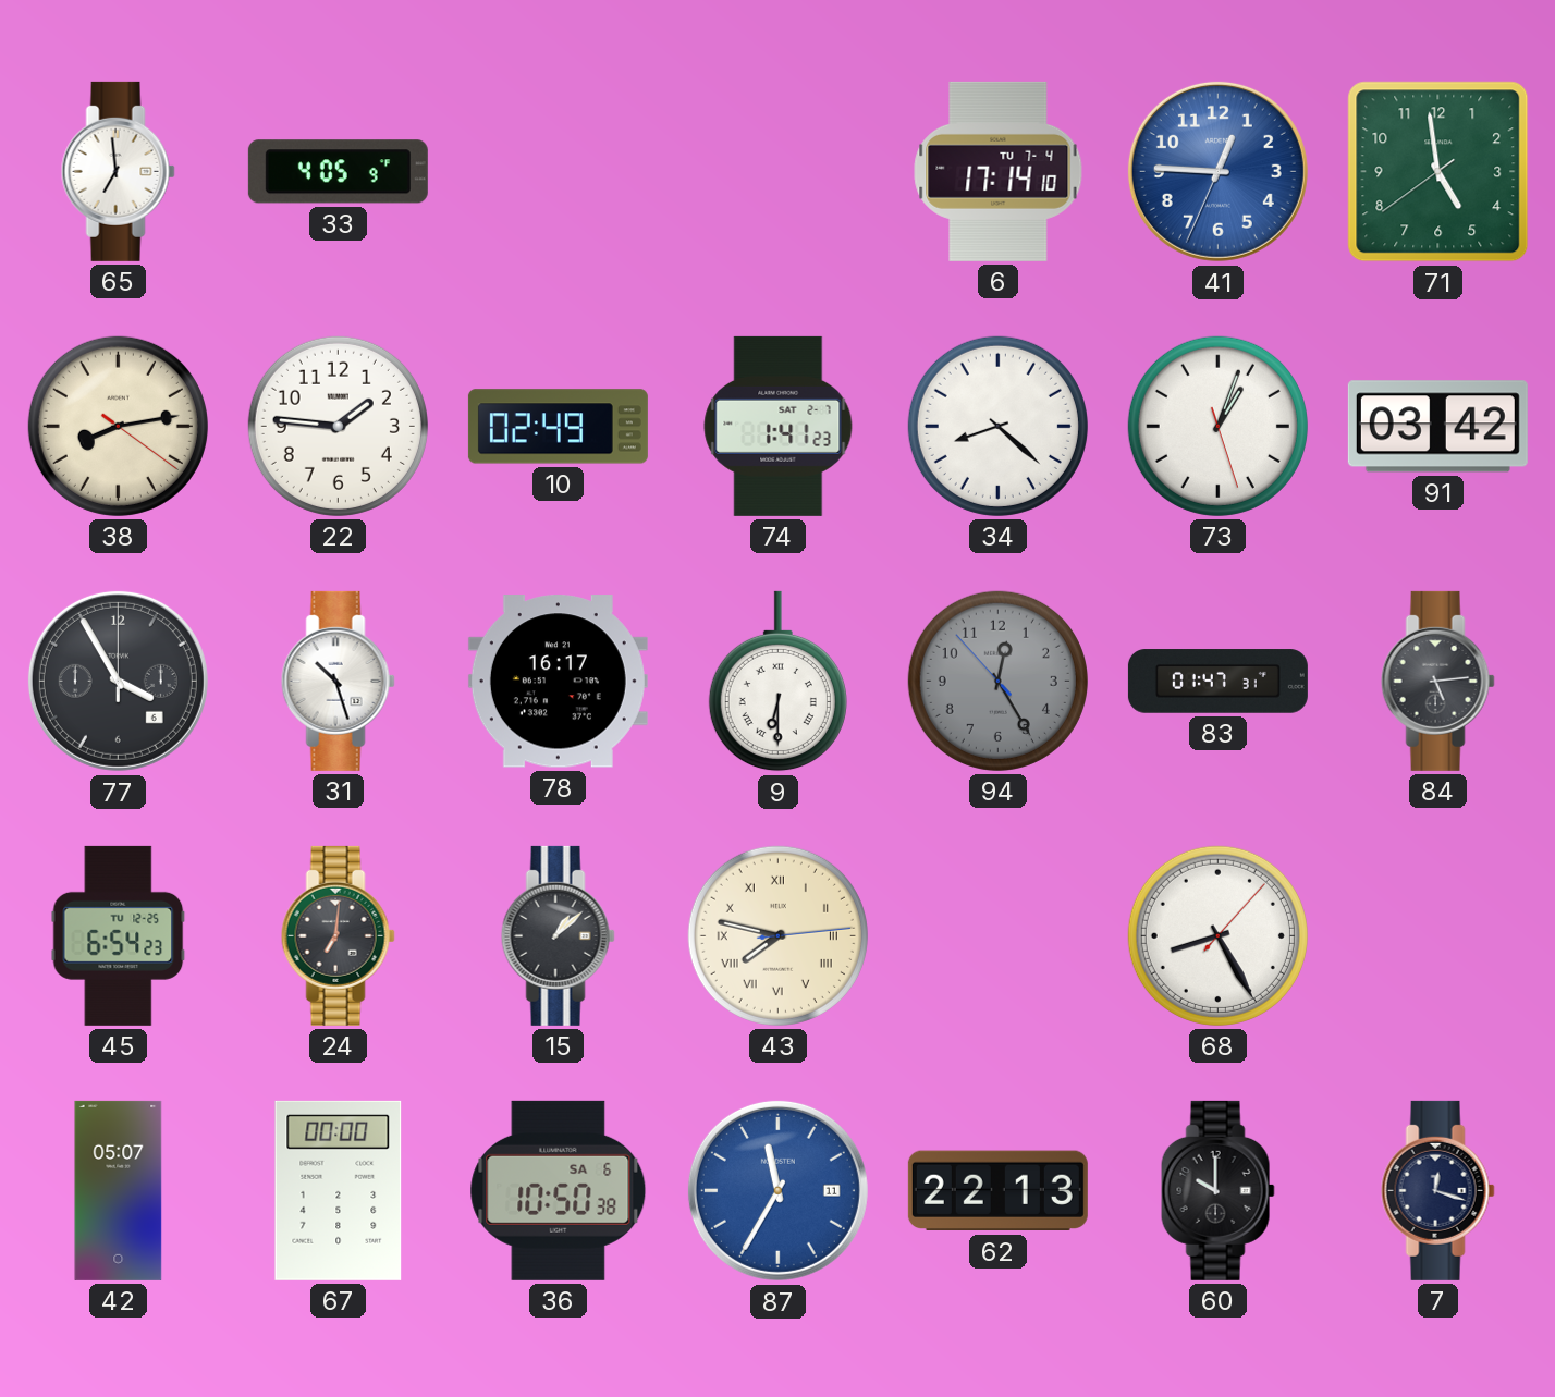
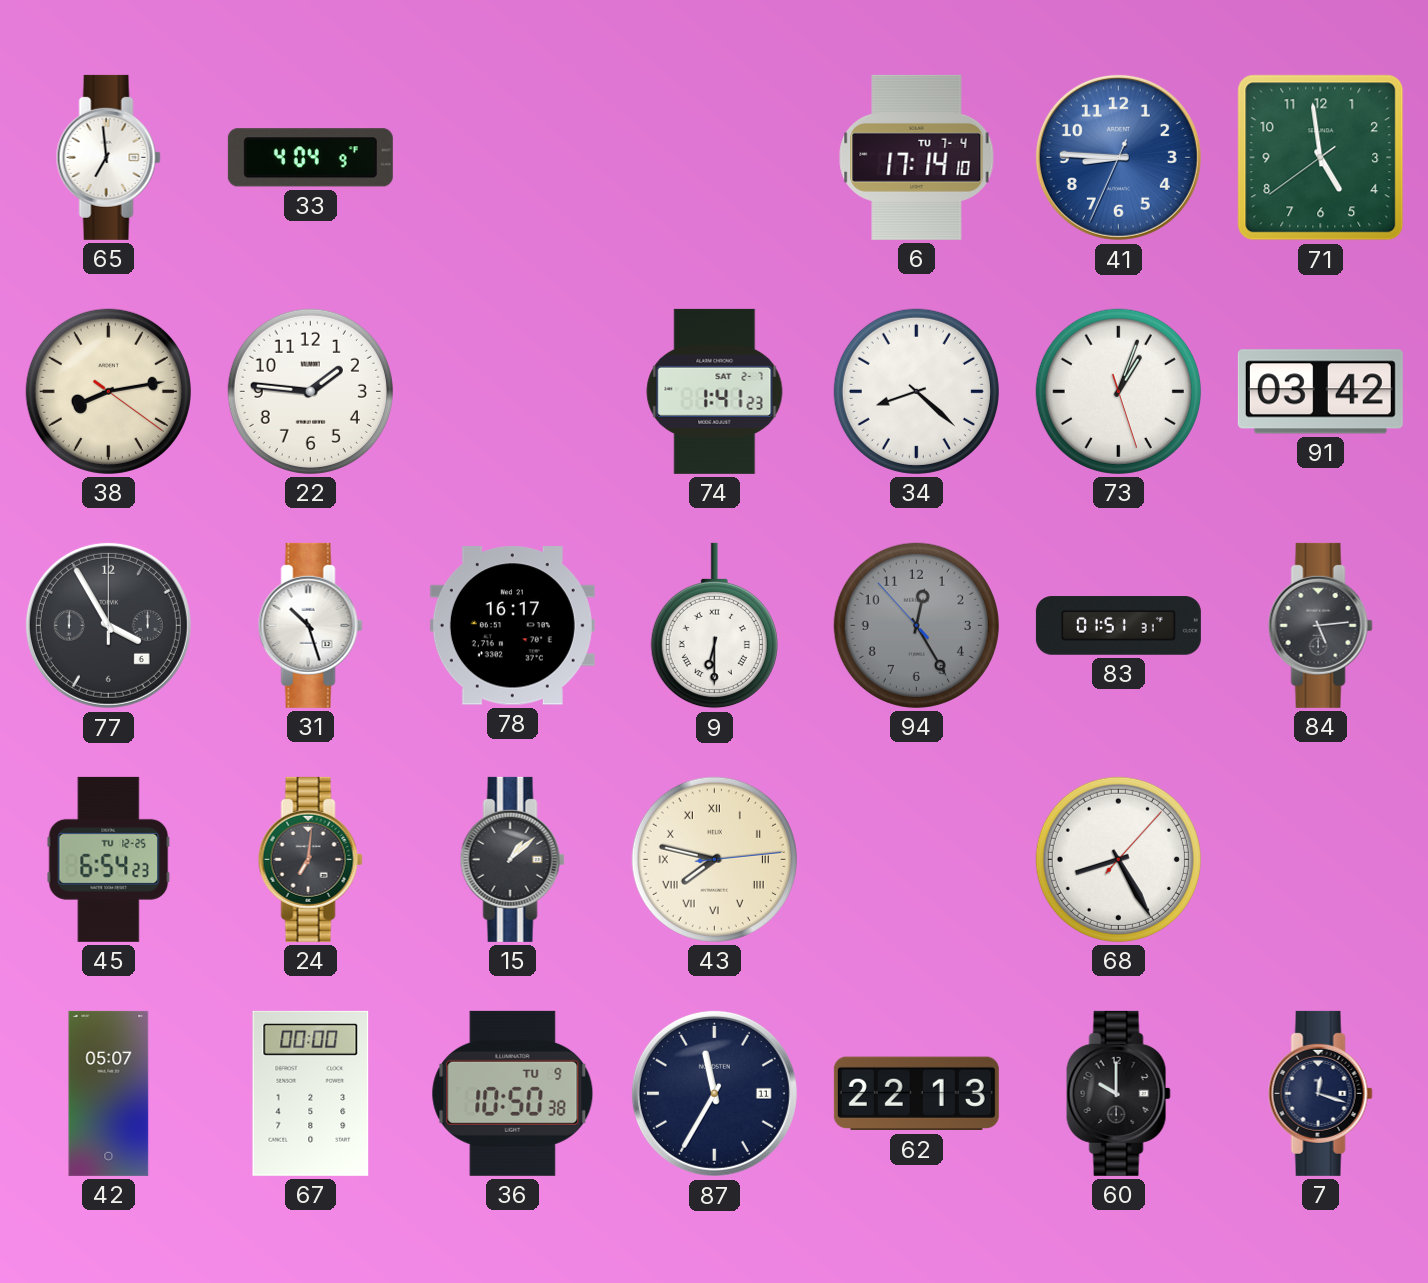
33: 4:05 -> 4:04 (310, 158)
41: 12:45 -> 8:45 (1118, 157)
10: 02:49 -> none (558, 427)
83: 01:47 -> 01:51 (1118, 626)
36 date: SA 6 -> TU 9 (513, 1093)
87 dial: blue -> navy (714, 1093)
